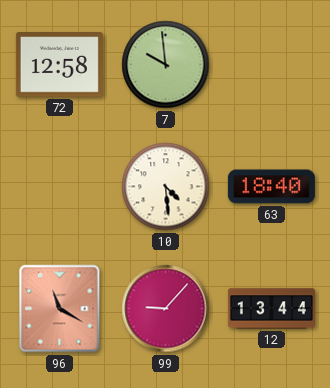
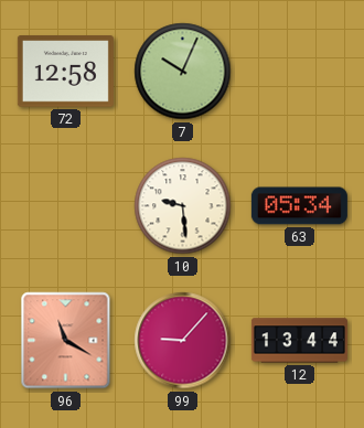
7: 9:59 -> 10:04 (183, 72)
10: 4:29 -> 9:29 (183, 206)
63: 18:40 -> 05:34 (299, 206)
